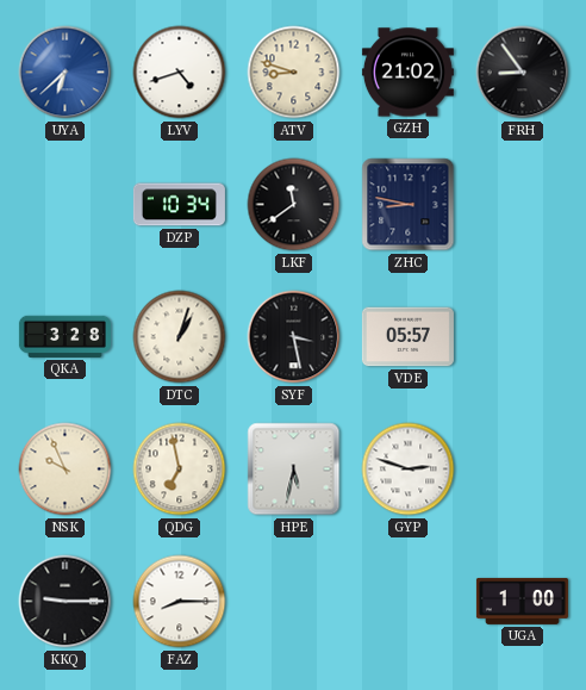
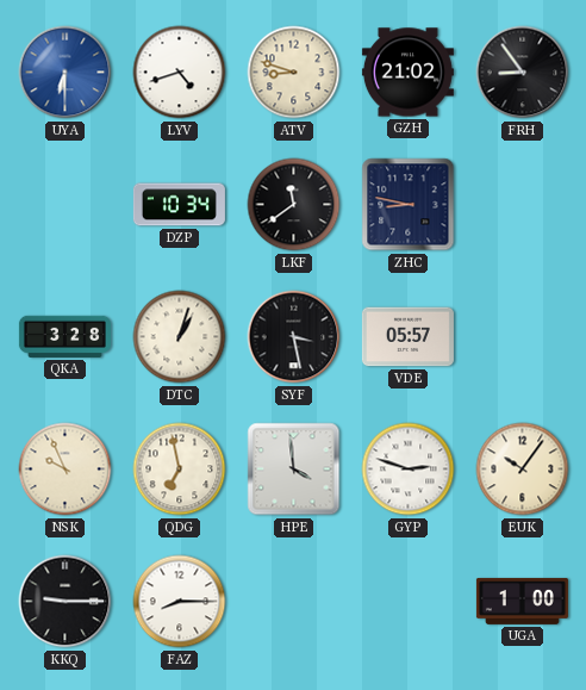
UYA: 6:38 -> 6:30 (66, 73)
HPE: 5:32 -> 3:59 (294, 470)
EUK: none -> 10:06 (523, 470)
